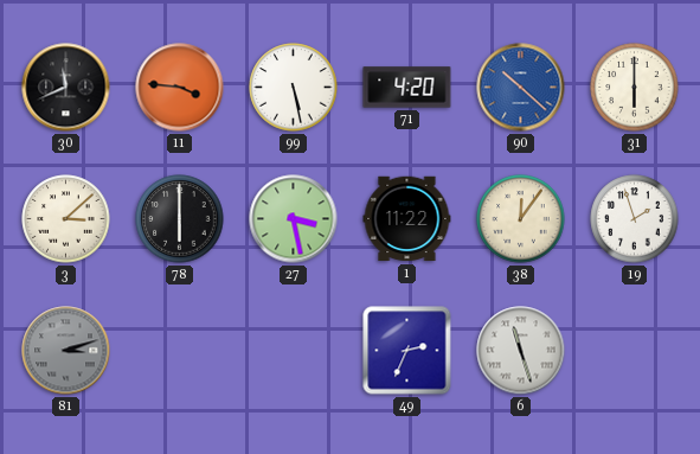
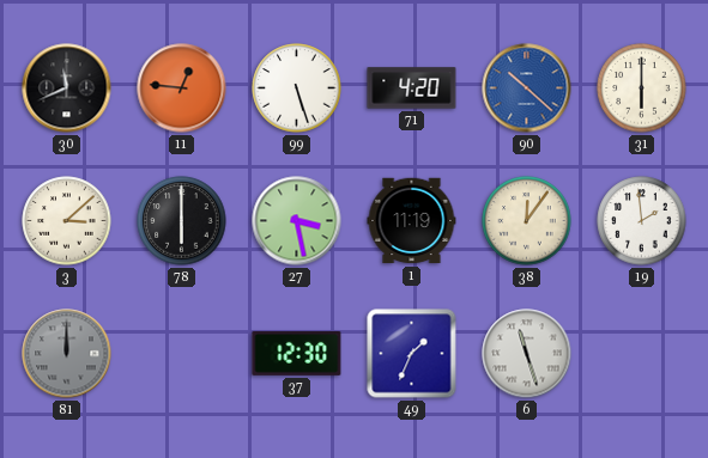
11: 3:46 -> 12:46 (182, 88)
99: 5:28 -> 5:27 (297, 88)
1: 11:22 -> 11:19 (412, 221)
19: 1:57 -> 1:59 (642, 221)
81: 3:12 -> 12:00 (67, 354)
37: none -> 12:30 (297, 353)
49: 2:34 -> 1:34 (412, 354)
